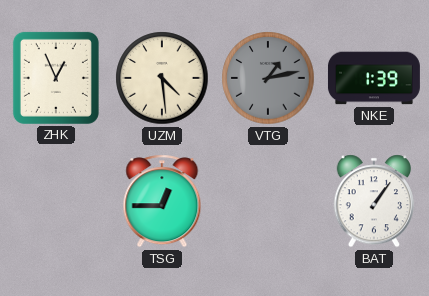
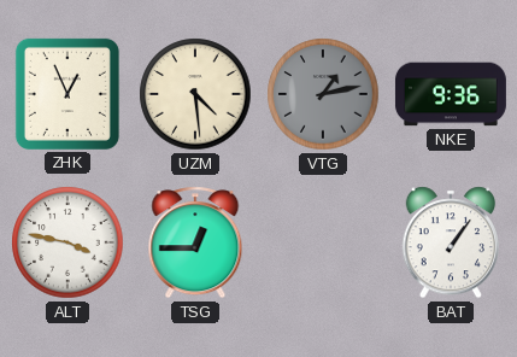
NKE: 1:39 -> 9:36 (451, 94)
ALT: none -> 3:47 (67, 242)
